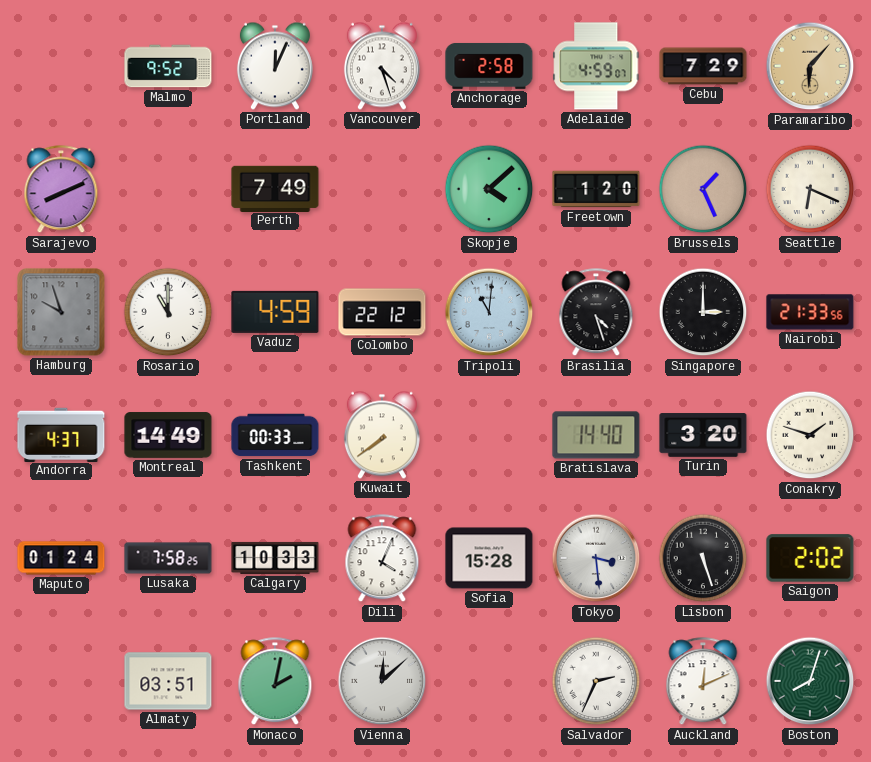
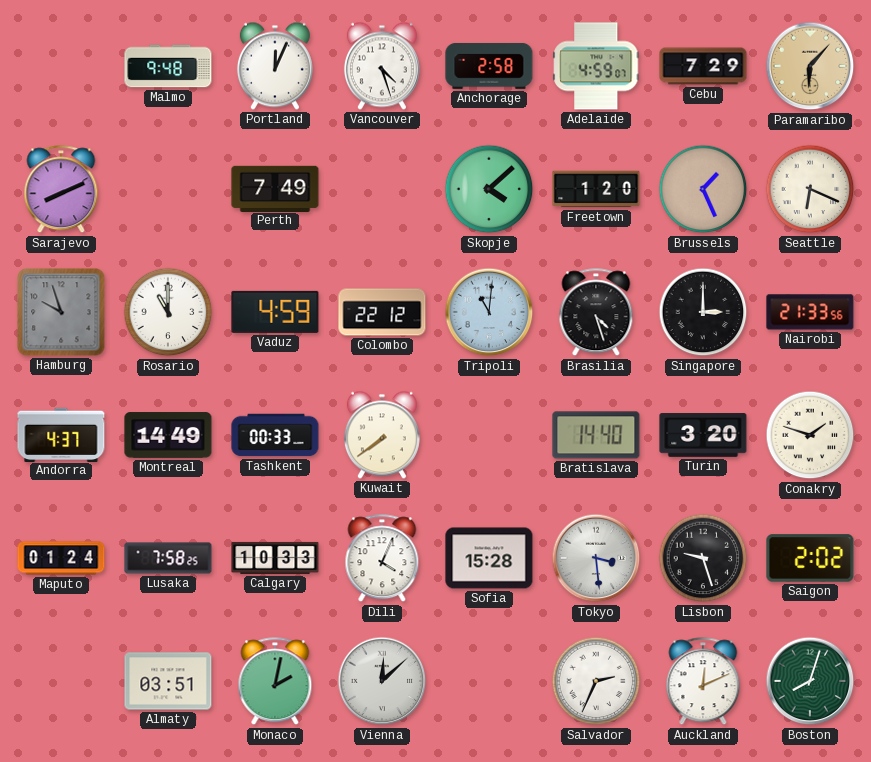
Malmo: 9:52 -> 9:48 (168, 66)
Lisbon: 5:27 -> 9:27 (703, 558)
